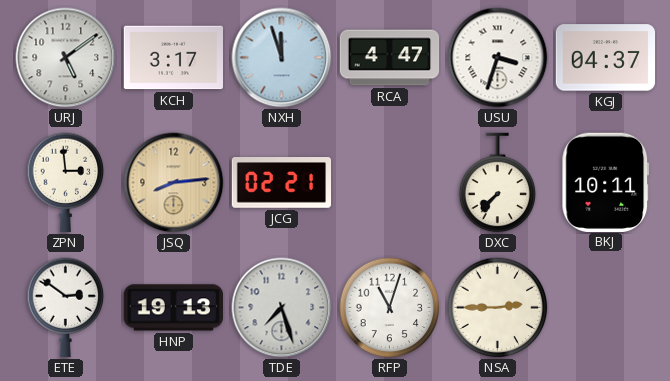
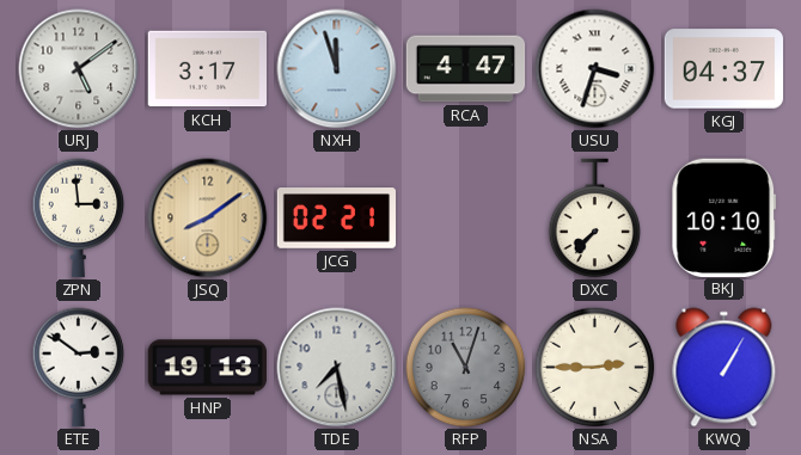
JSQ: 8:14 -> 8:09 (208, 219)
BKJ: 10:11 -> 10:10 (724, 217)
TDE: 7:27 -> 7:28 (337, 368)
RFP dial: white -> grey (466, 368)
KWQ: none -> 1:05 (724, 368)
